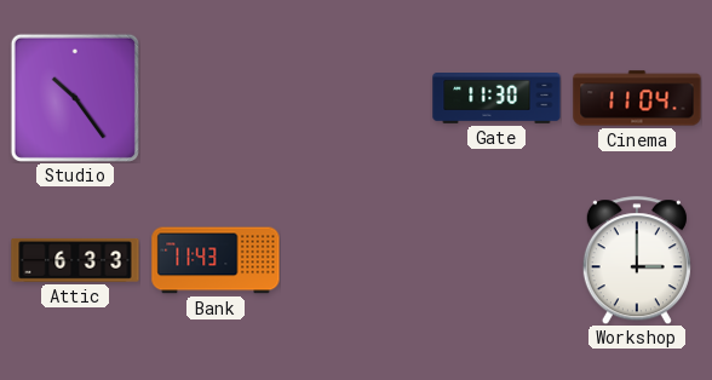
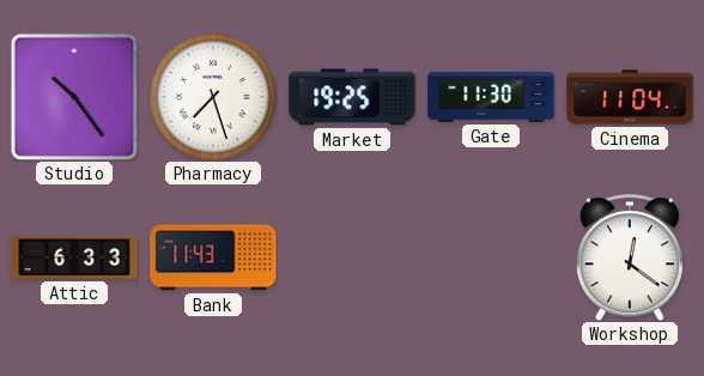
Pharmacy: none -> 7:27 (213, 97)
Market: none -> 19:25 (352, 97)
Workshop: 3:00 -> 12:21 (630, 257)
